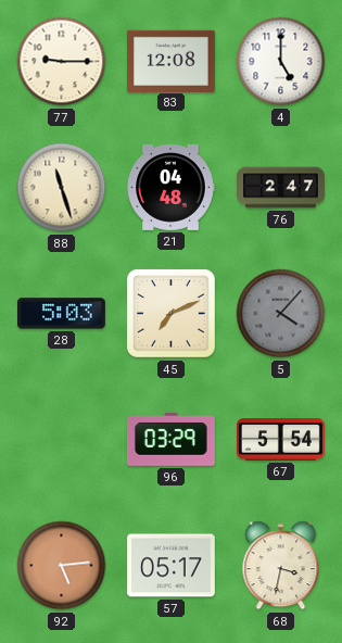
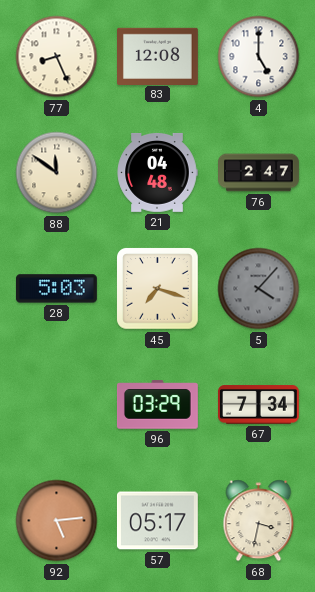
77: 9:15 -> 8:26 (57, 57)
88: 11:27 -> 11:51 (57, 173)
45: 7:11 -> 7:18 (158, 289)
67: 5:54 -> 7:34 (259, 405)
